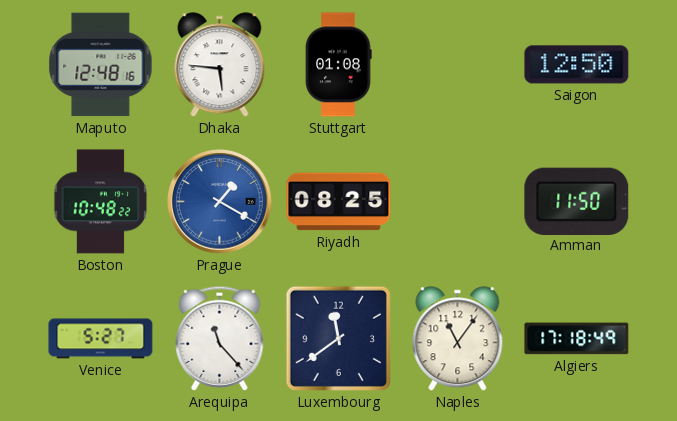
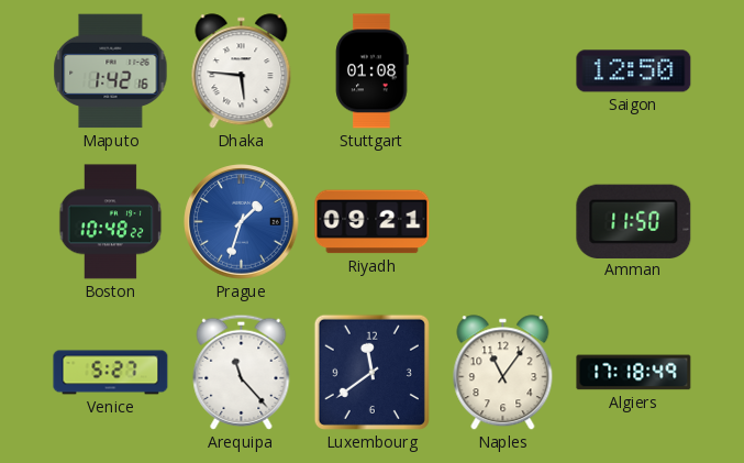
Maputo: 12:48 -> 1:42 (111, 71)
Prague: 1:20 -> 1:33 (242, 222)
Riyadh: 08:25 -> 09:21 (373, 222)
